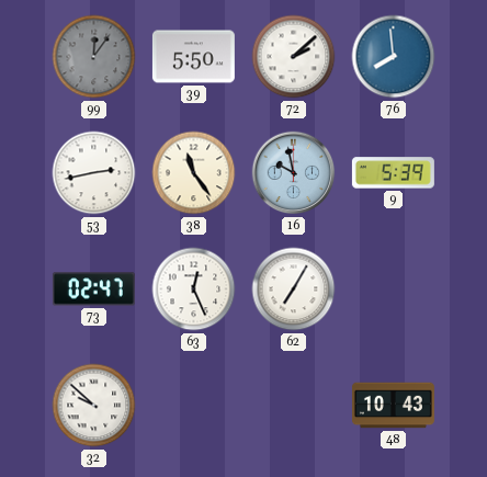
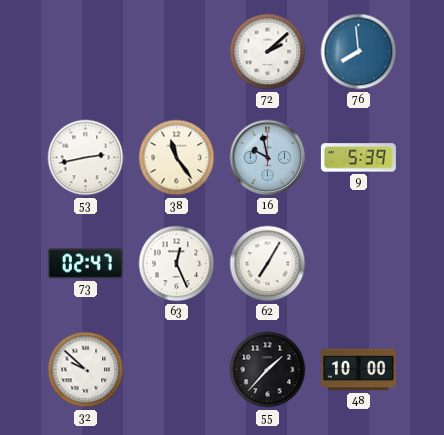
99: 12:06 -> none (94, 57)
39: 5:50 -> none (193, 57)
55: none -> 1:37 (268, 370)
48: 10:43 -> 10:00 (358, 370)
